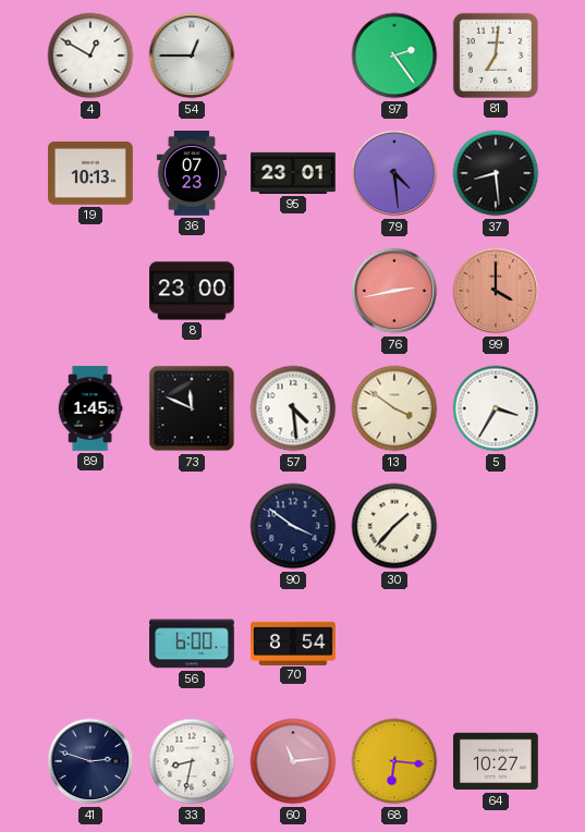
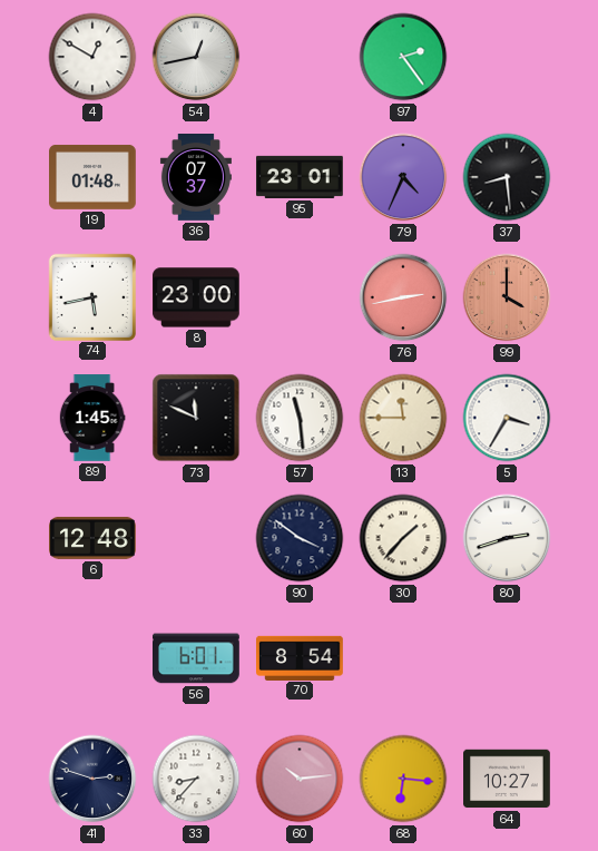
54: 12:45 -> 12:43 (196, 57)
81: 7:01 -> none (496, 56)
19: 10:13 -> 01:48 (94, 177)
36: 07:23 -> 07:37 (196, 177)
79: 4:29 -> 4:34 (403, 177)
74: none -> 5:43 (91, 296)
57: 4:29 -> 11:29 (300, 418)
13: 3:51 -> 11:45 (403, 418)
6: none -> 12:48 (94, 538)
80: none -> 2:42 (507, 538)
56: 6:00 -> 6:01 (197, 658)
33: 8:32 -> 8:37 (196, 779)
60: 11:14 -> 10:14 (300, 779)
